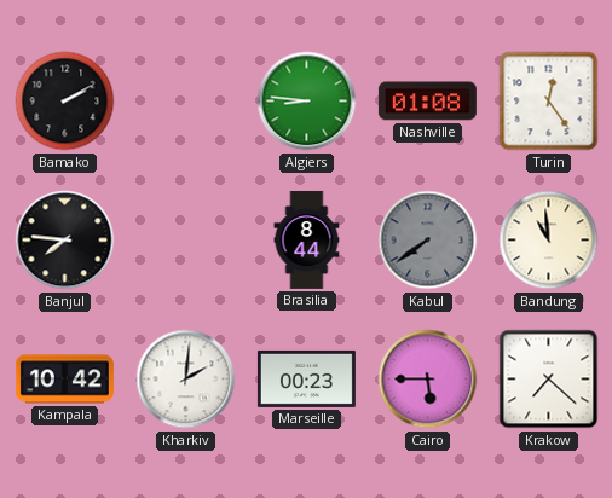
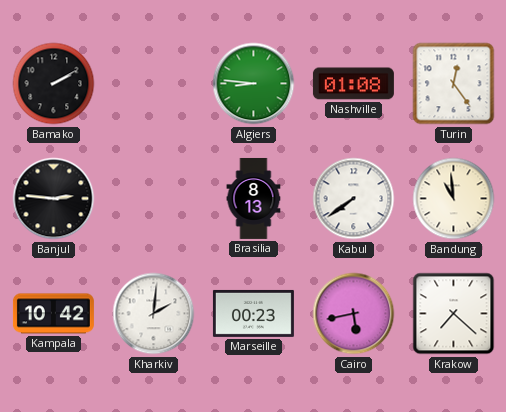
Banjul: 7:46 -> 2:46 (54, 199)
Brasilia: 8:44 -> 8:13 (254, 198)
Kabul dial: grey -> white (354, 199)
Cairo: 5:45 -> 5:43 (354, 314)
